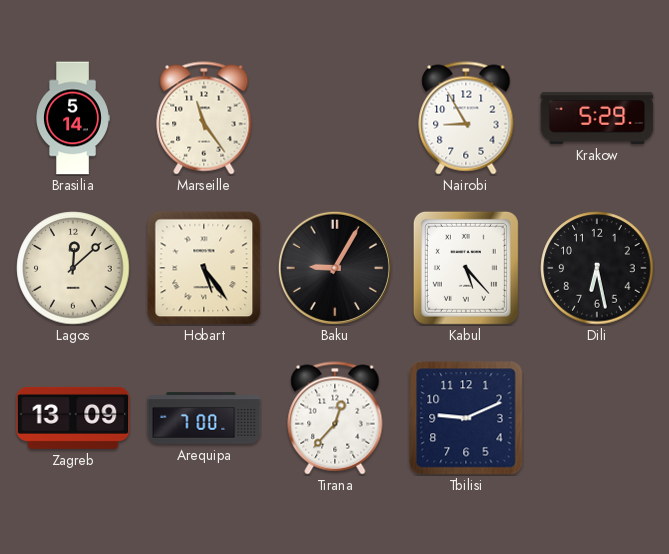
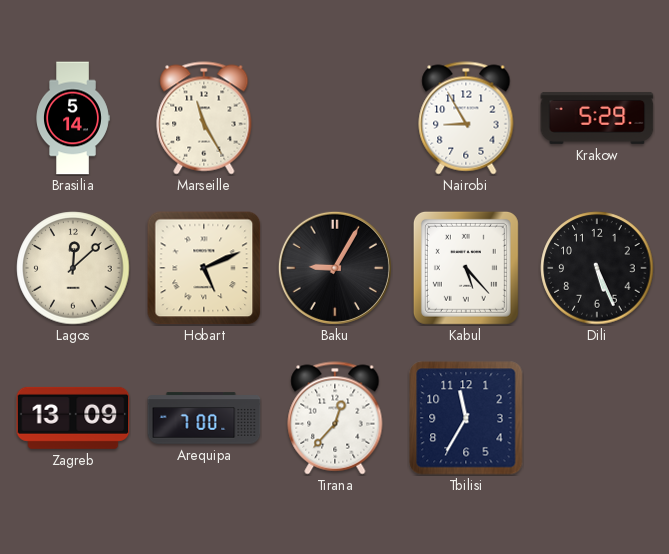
Marseille: 11:24 -> 11:25 (204, 118)
Hobart: 5:24 -> 5:11 (204, 268)
Dili: 6:28 -> 5:26 (597, 268)
Tbilisi: 9:11 -> 11:35 (466, 418)
